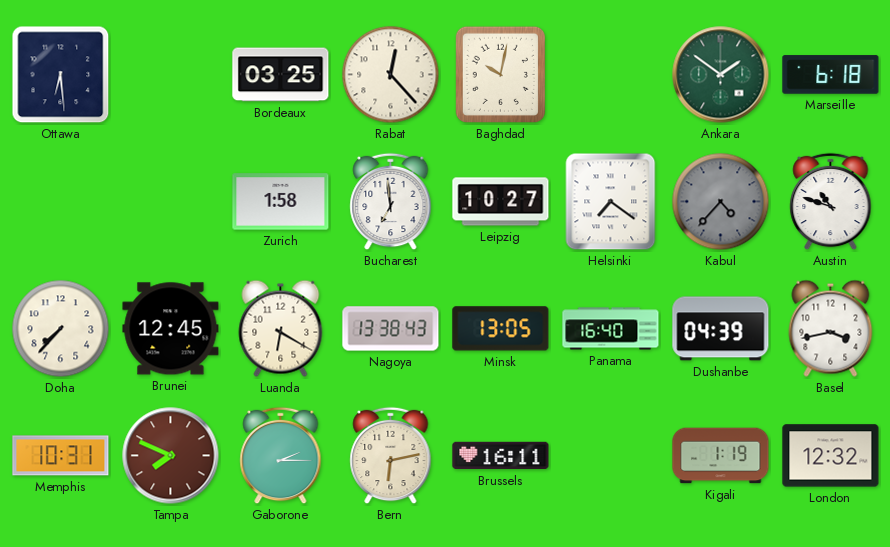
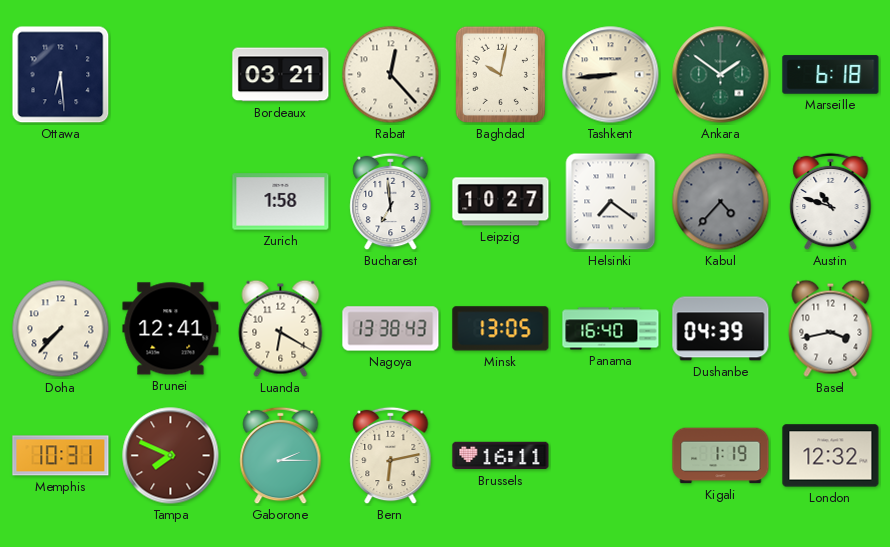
Bordeaux: 03:25 -> 03:21 (281, 75)
Tashkent: none -> 8:44 (611, 75)
Brunei: 12:45 -> 12:41 (171, 329)
